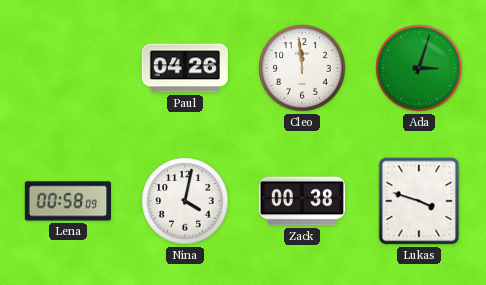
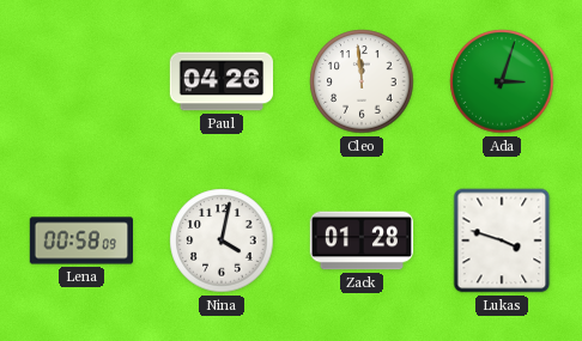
Zack: 00:38 -> 01:28 (360, 240)
